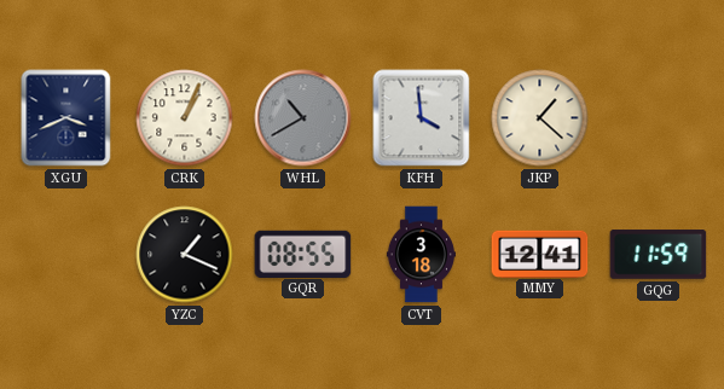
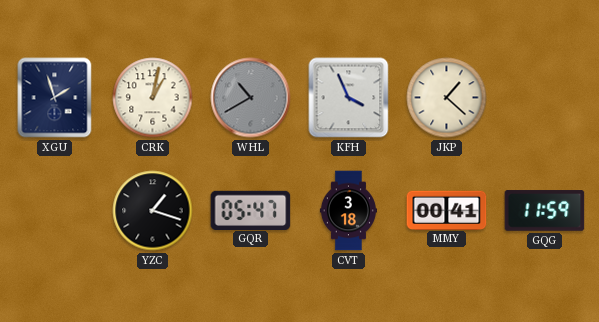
XGU: 3:41 -> 1:57 (55, 98)
CRK: 1:04 -> 1:02 (153, 98)
KFH: 3:59 -> 3:56 (349, 98)
YZC: 1:19 -> 1:18 (153, 211)
GQR: 08:55 -> 05:47 (251, 210)
MMY: 12:41 -> 00:41 (447, 210)
